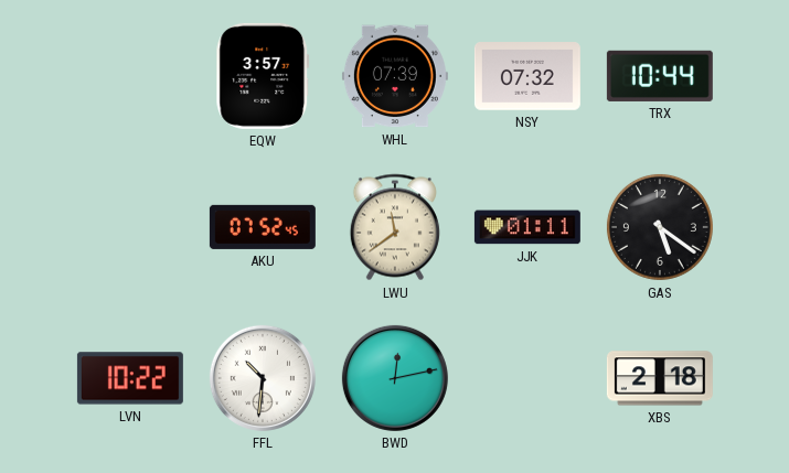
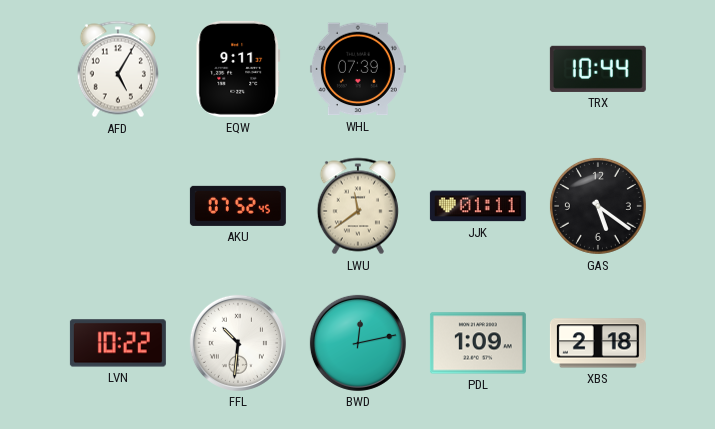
AFD: none -> 5:05 (118, 69)
EQW: 3:57 -> 9:11 (238, 69)
NSY: 07:32 -> none (527, 76)
PDL: none -> 1:09 (478, 343)
